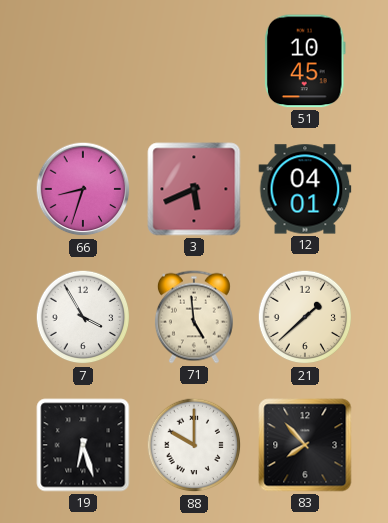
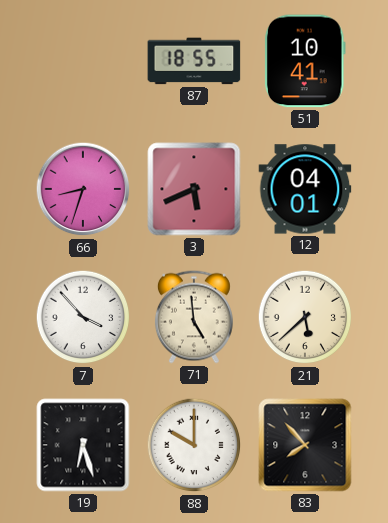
87: none -> 18:55 (194, 61)
51: 10:45 -> 10:41 (305, 61)
7: 3:55 -> 3:53 (83, 317)
21: 1:38 -> 5:38 (305, 317)
